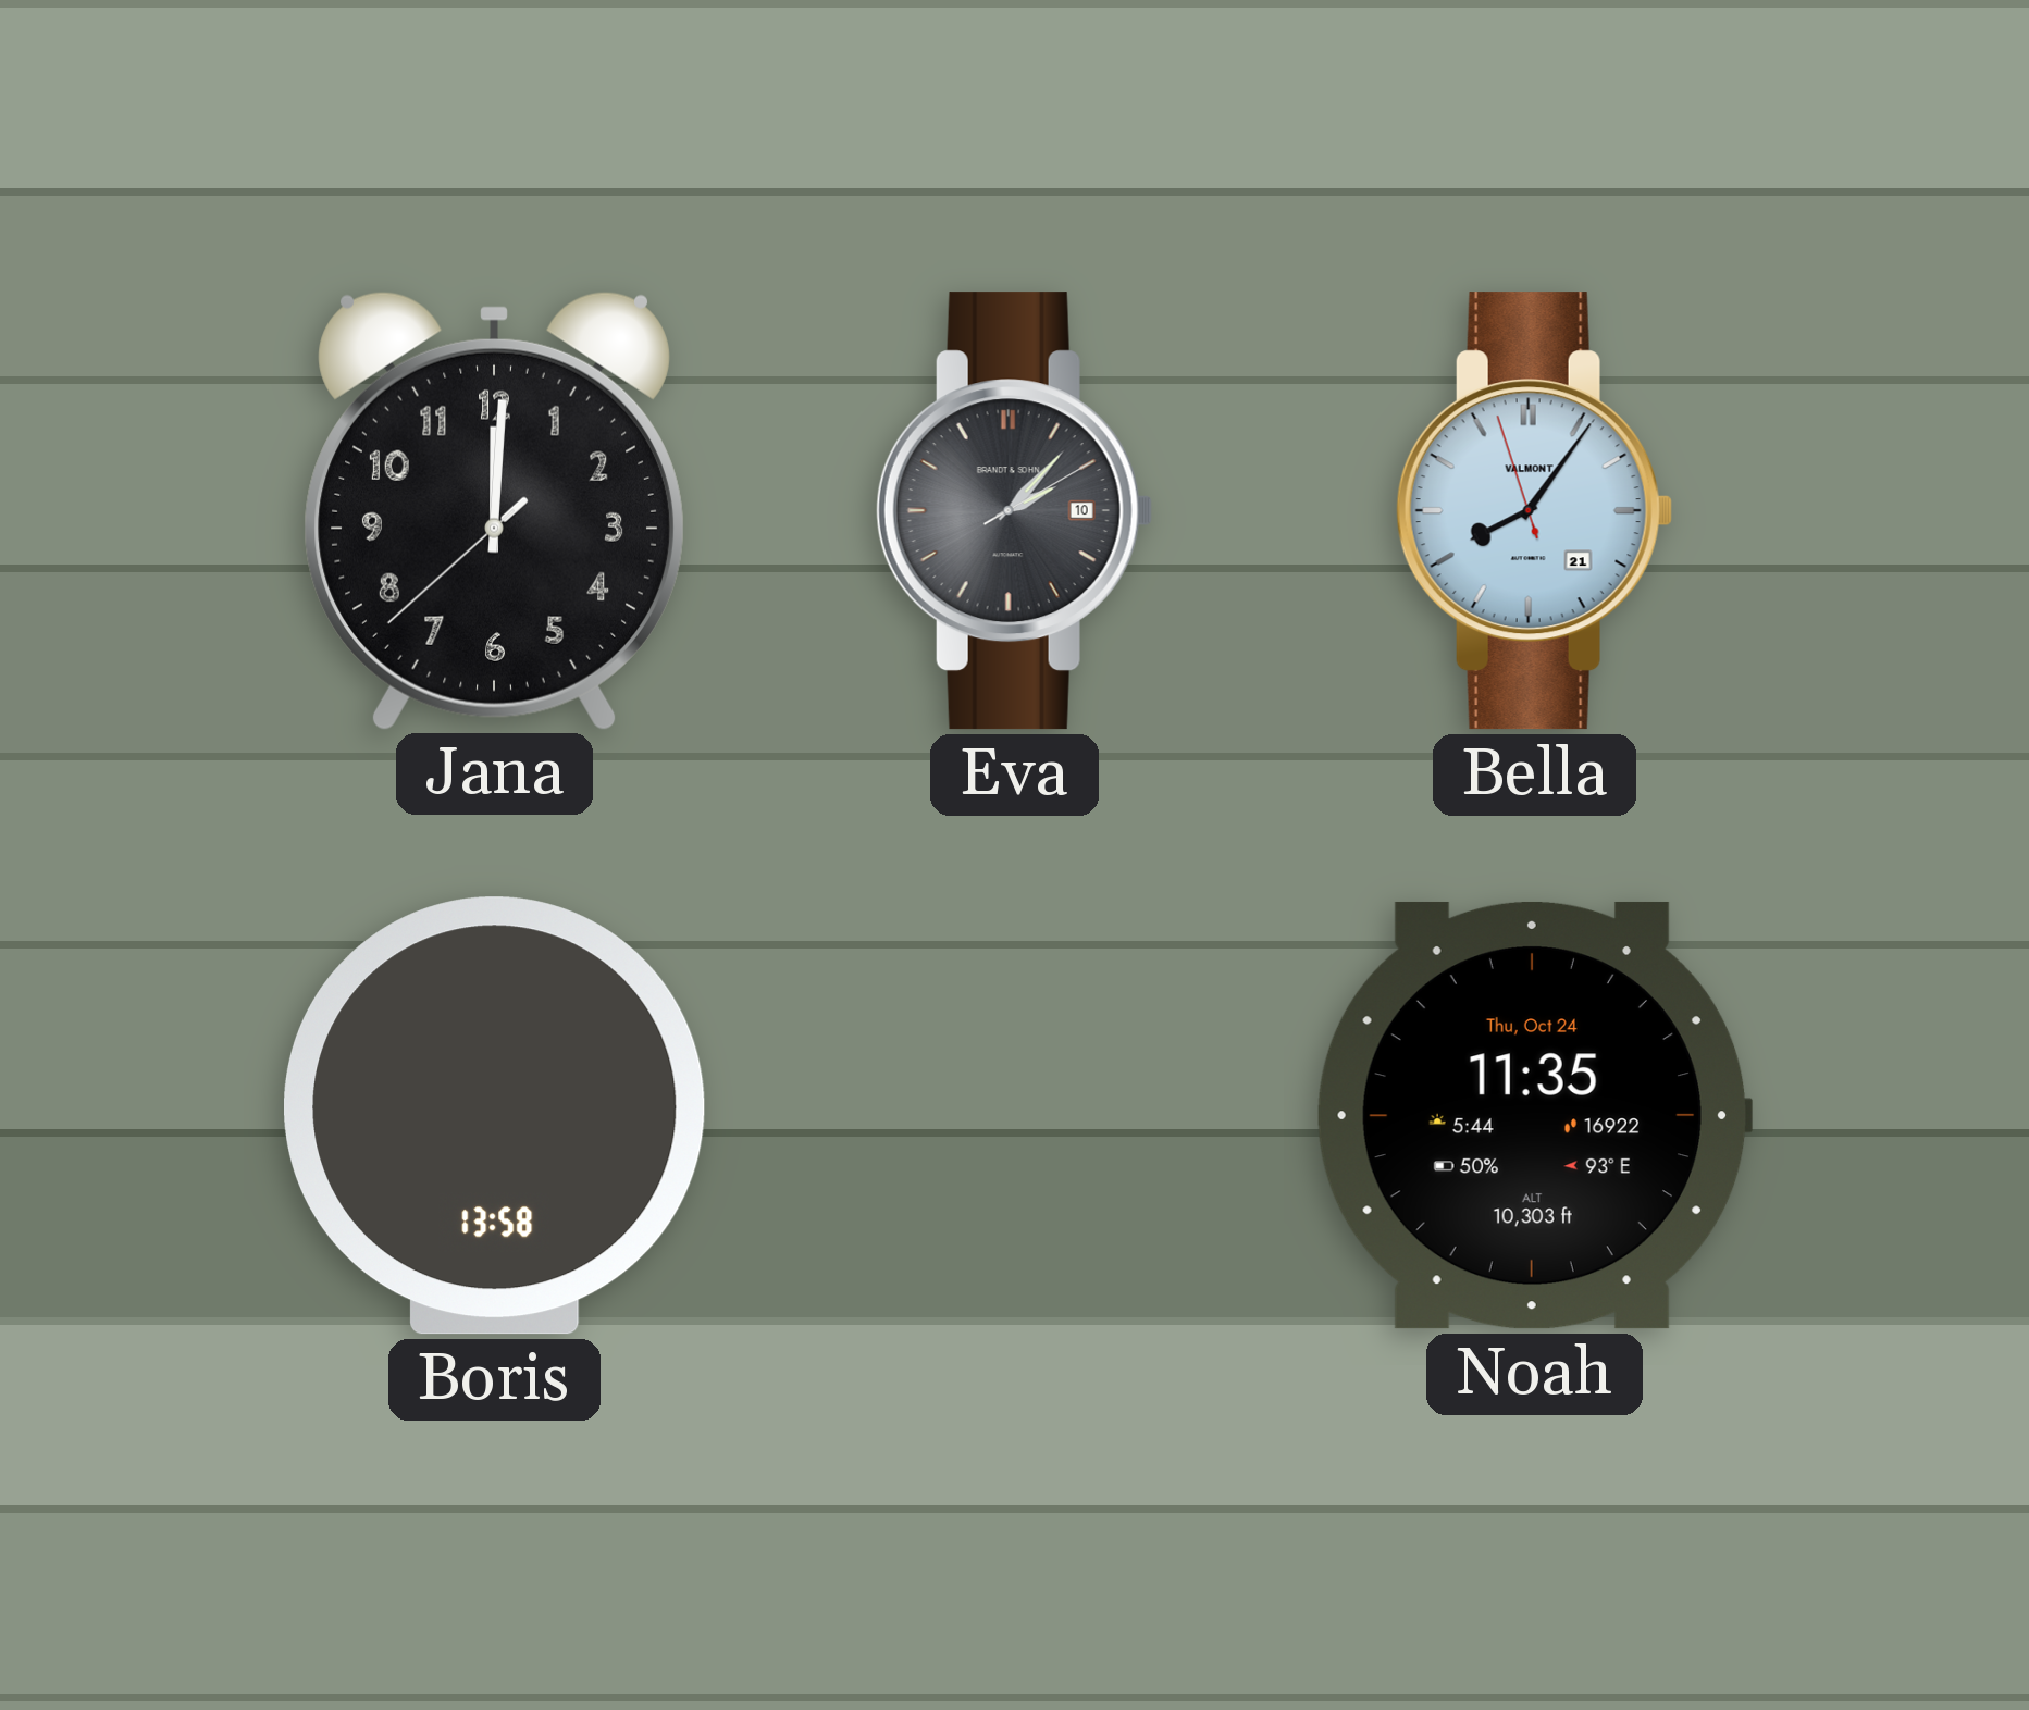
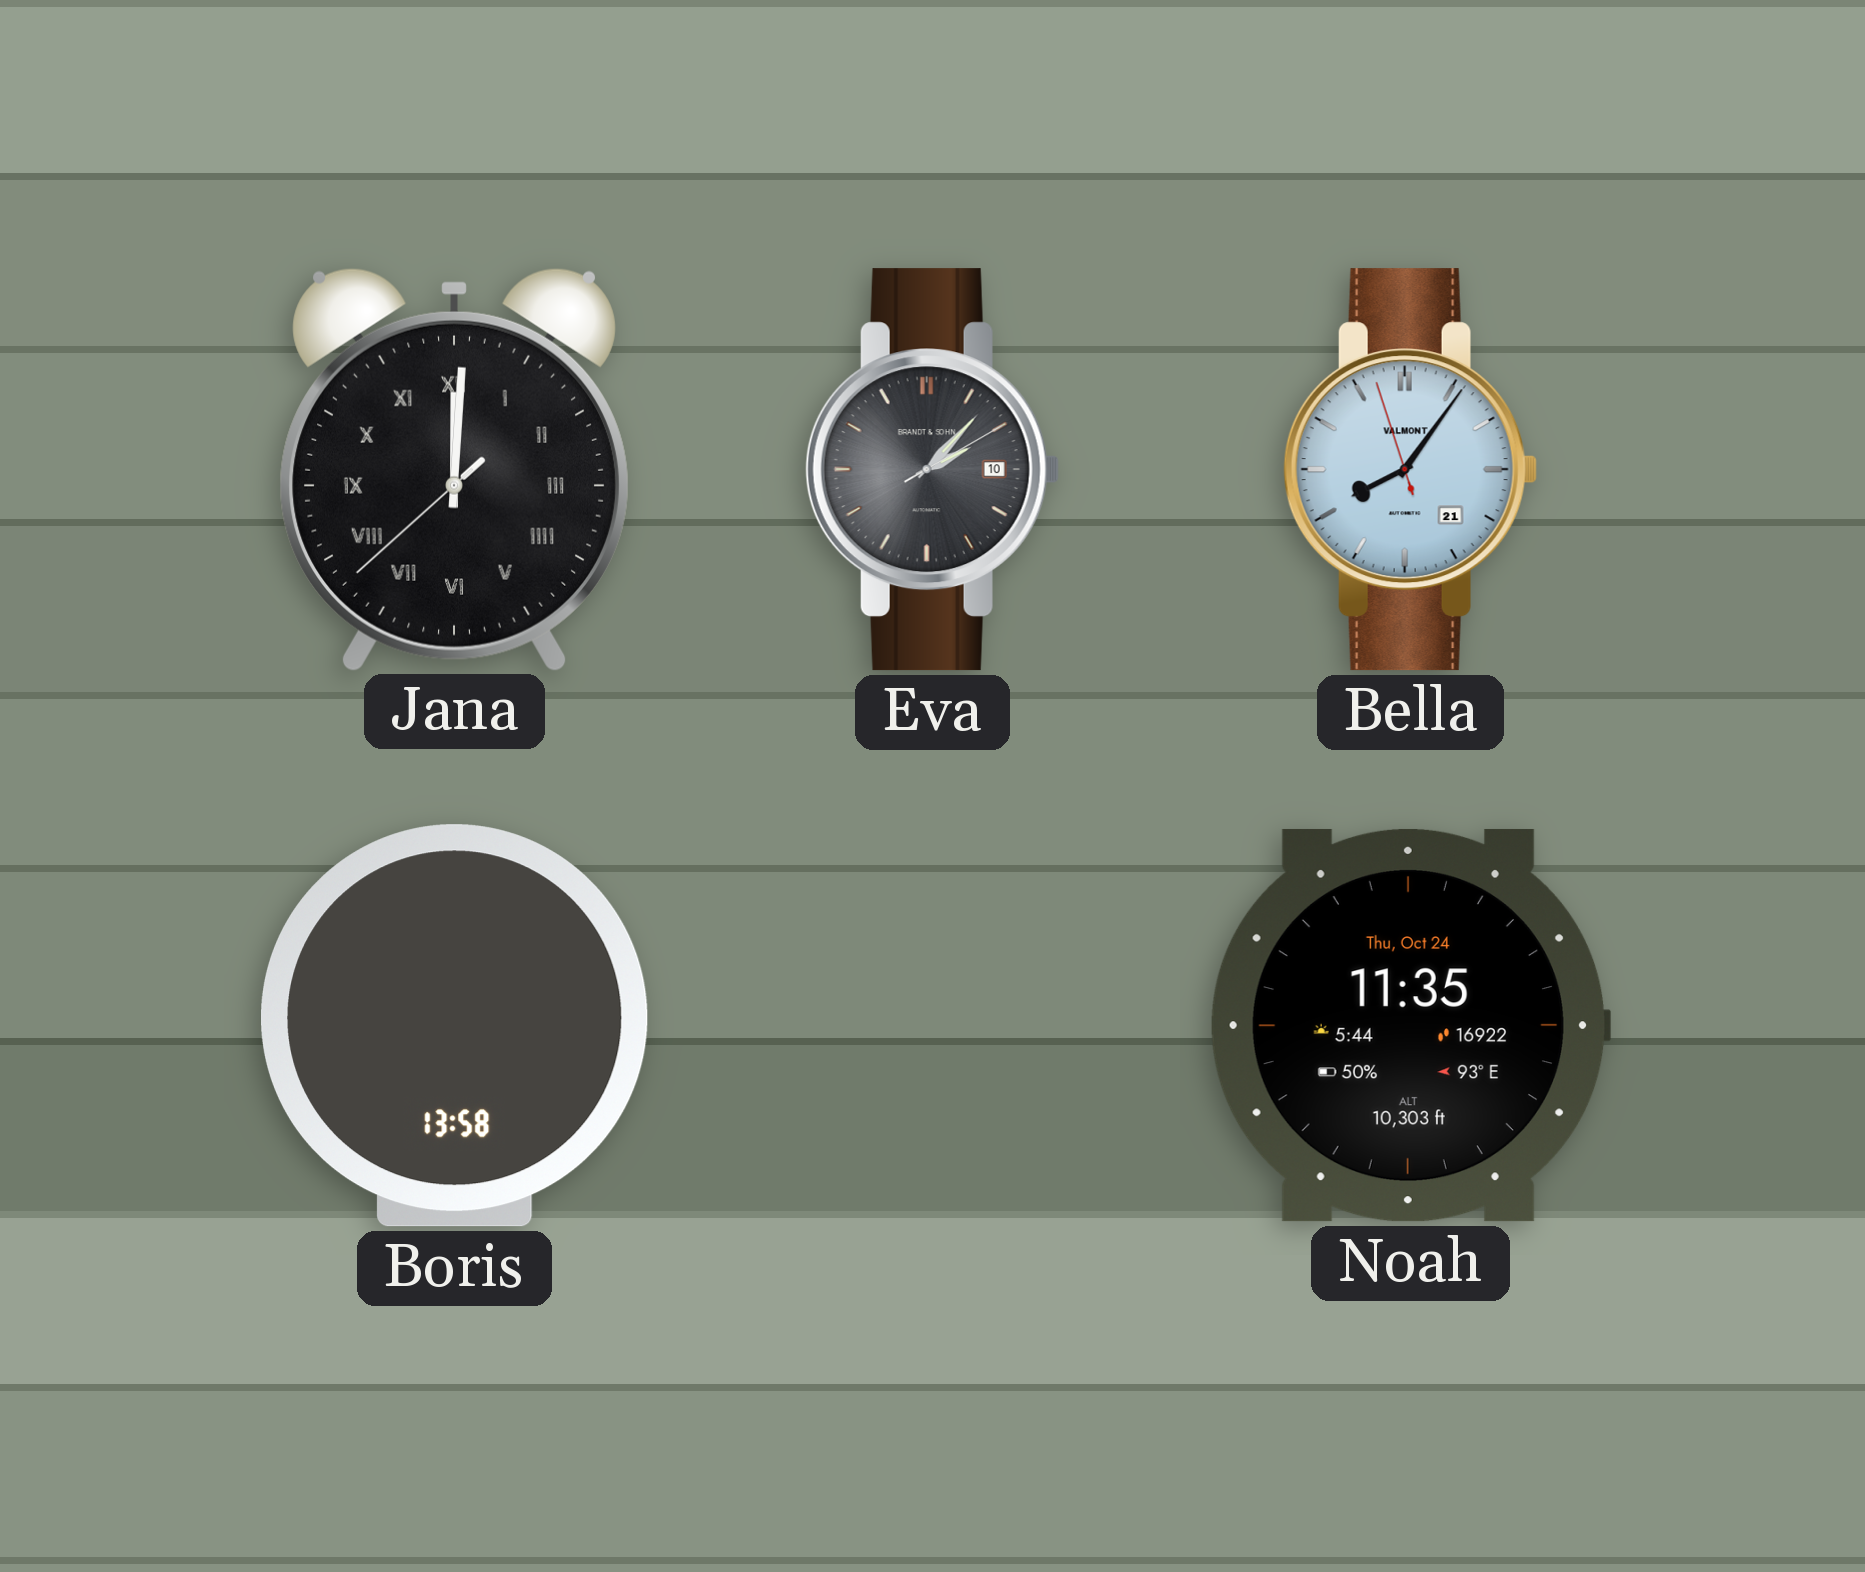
Jana numerals: Arabic -> Roman (455, 470)
